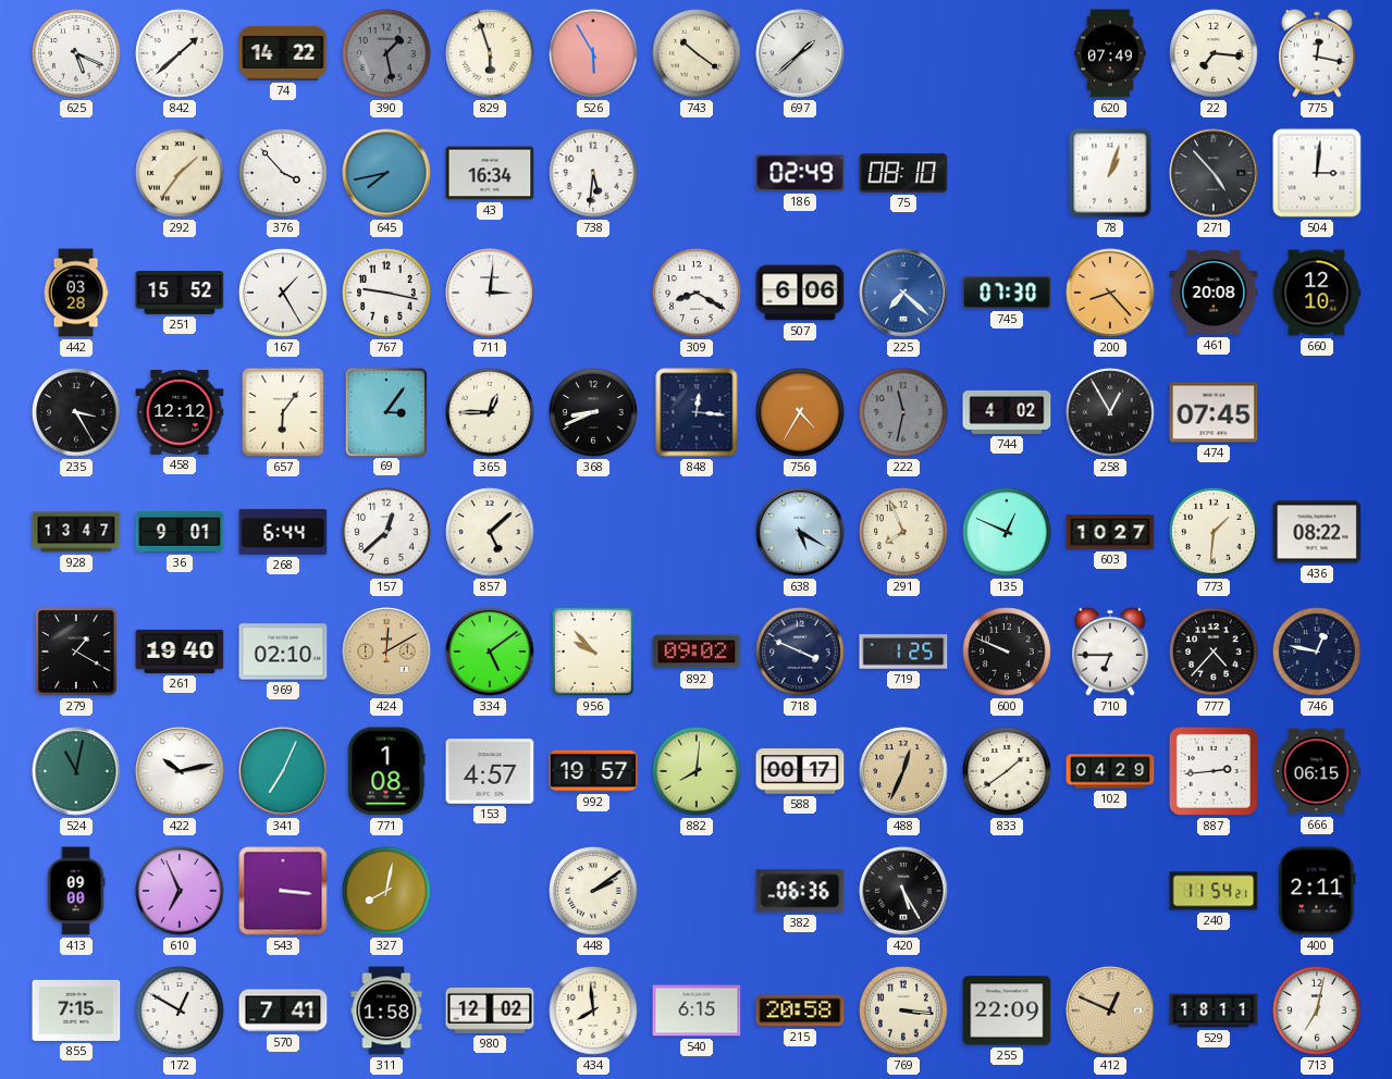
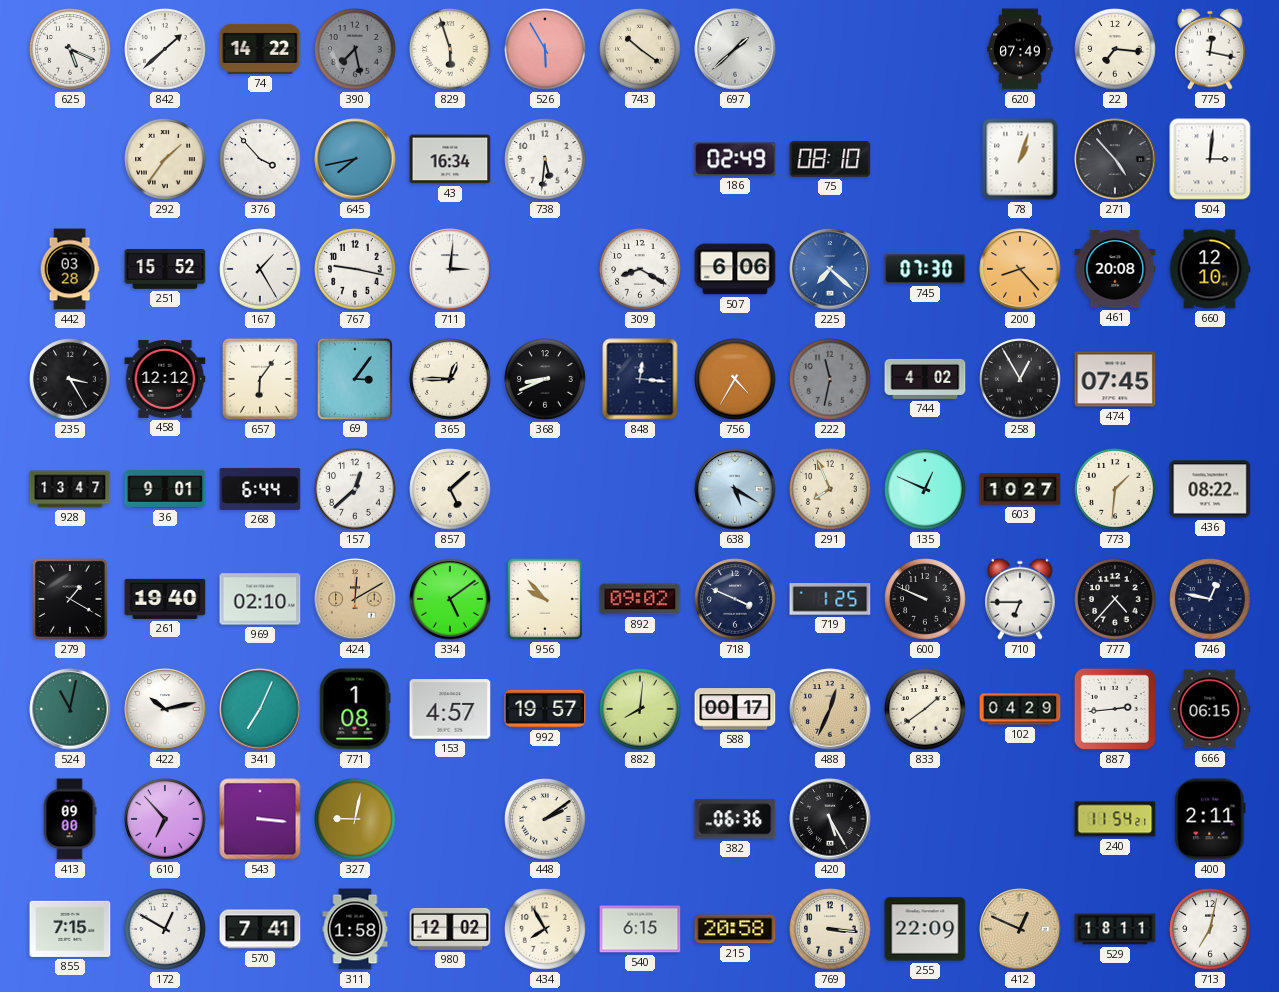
390: 1:28 -> 7:28 (355, 49)
610: 6:56 -> 6:53 (165, 819)
327: 8:02 -> 9:02 (355, 819)
434: 7:59 -> 7:55 (545, 929)
